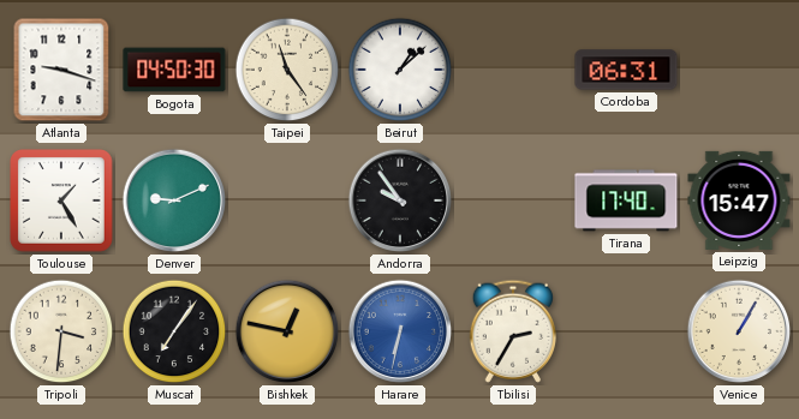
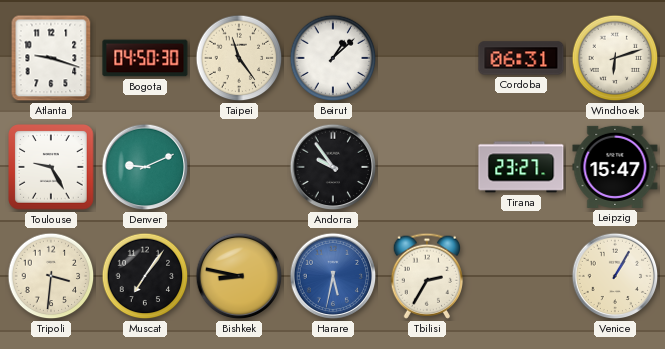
Windhoek: none -> 6:12 (615, 58)
Toulouse: 1:25 -> 9:25 (51, 167)
Tirana: 17:40 -> 23:27 (521, 167)
Bishkek: 12:47 -> 8:47 (239, 276)
Harare: 6:32 -> 5:32 (333, 276)
